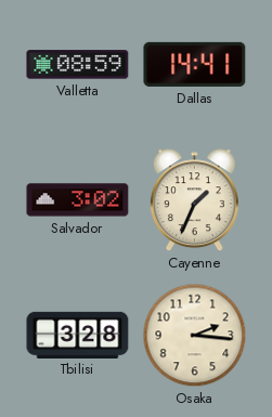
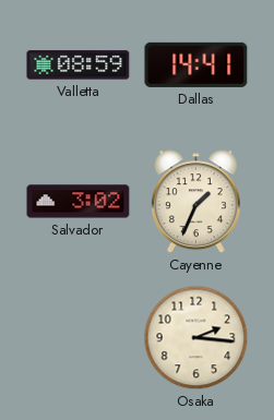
Tbilisi: 3:28 -> none (78, 335)
